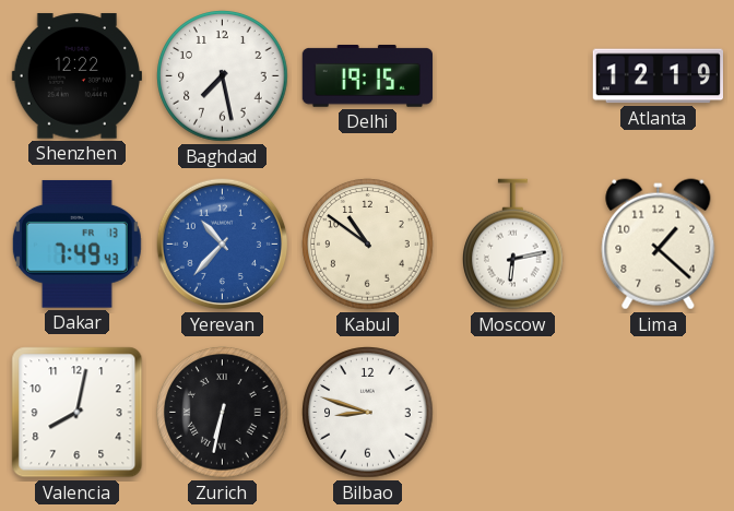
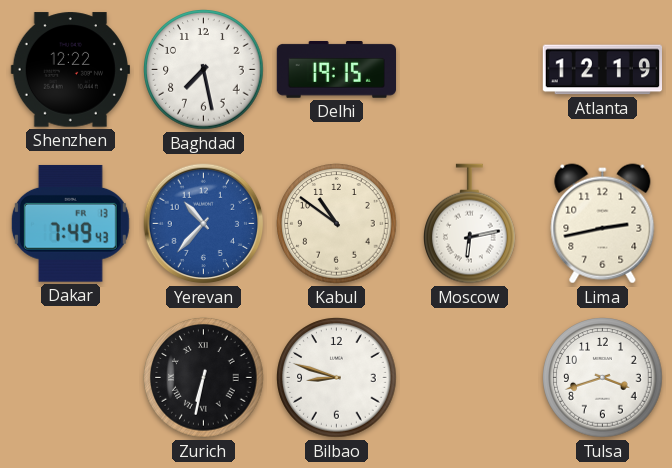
Lima: 1:22 -> 2:43 (603, 224)
Valencia: 8:02 -> none (78, 413)
Tulsa: none -> 3:42 (603, 378)
